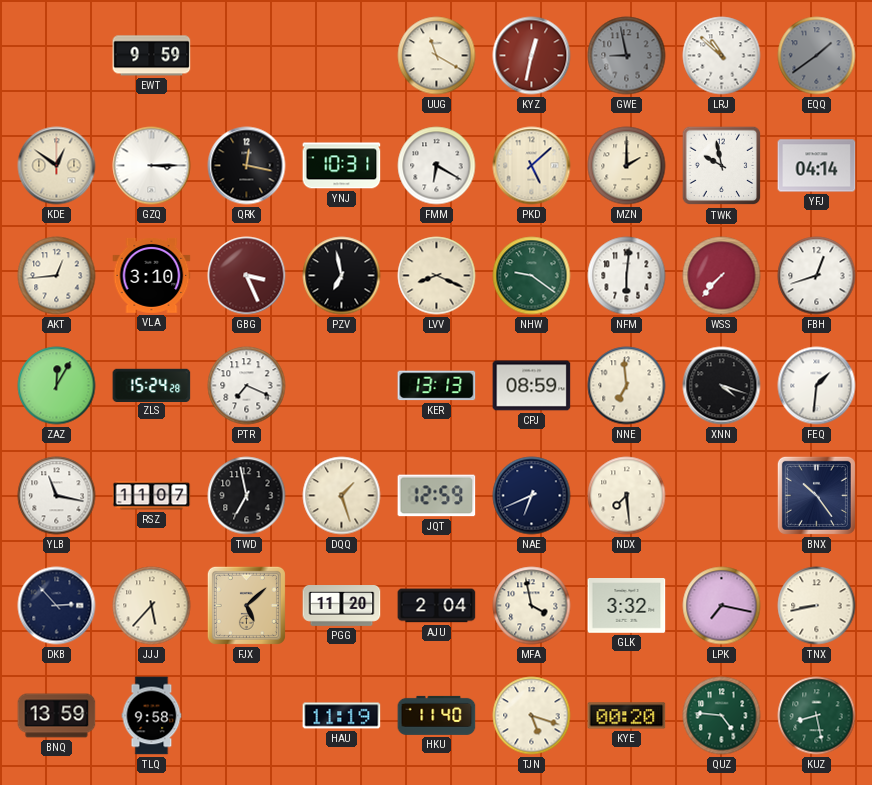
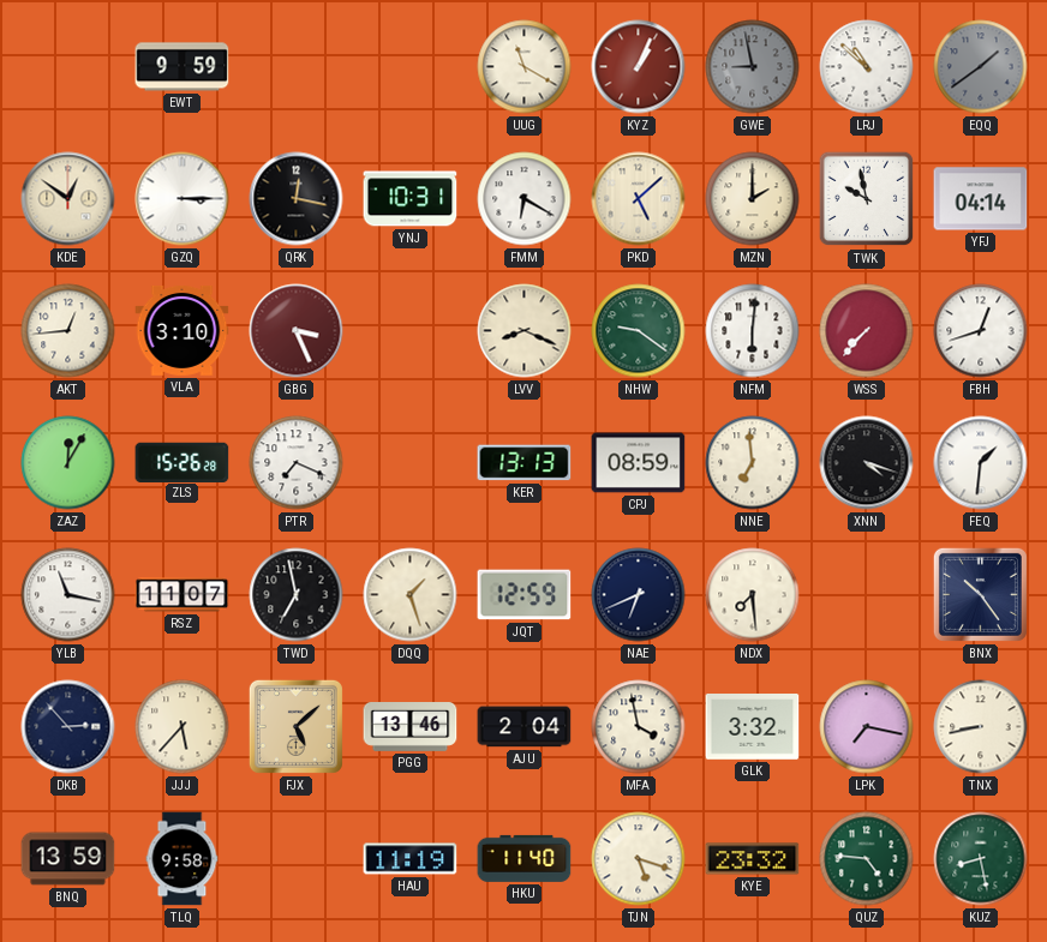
KYZ: 12:32 -> 1:04 (639, 67)
PZV: 6:58 -> none (342, 276)
ZLS: 15:24 -> 15:26 (183, 462)
PGG: 11:20 -> 13:46 (411, 727)
KYE: 00:20 -> 23:32 (753, 859)
